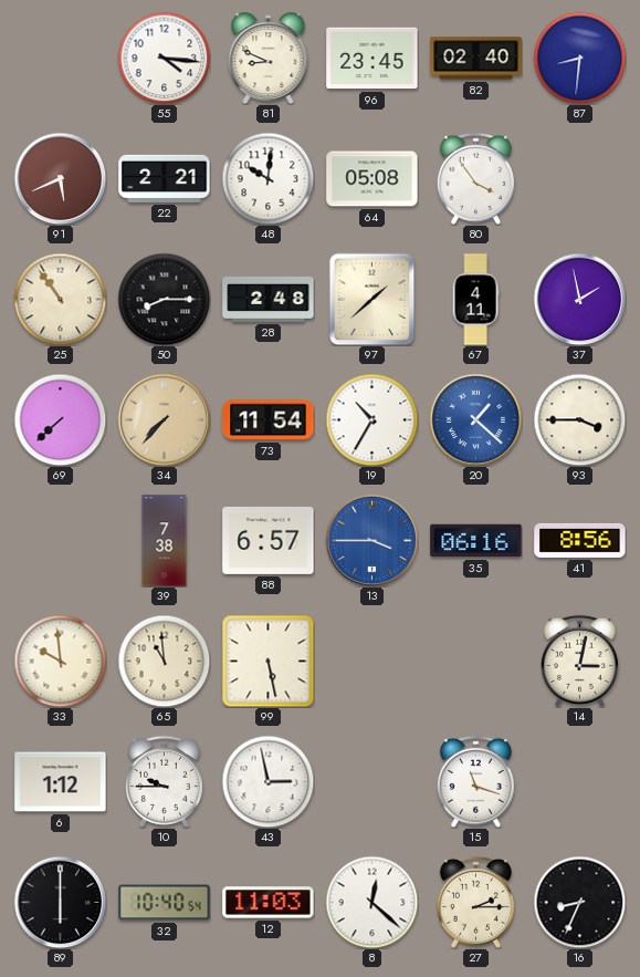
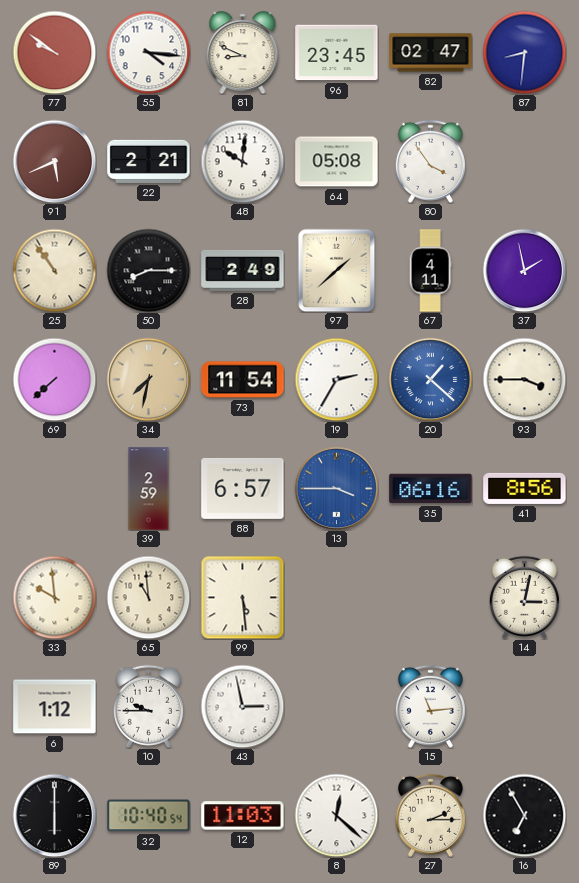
77: none -> 9:51 (54, 52)
82: 02:40 -> 02:47 (431, 53)
28: 2:48 -> 2:49 (243, 270)
34: 7:37 -> 7:32 (148, 379)
19: 10:35 -> 2:35 (336, 379)
39: 7:38 -> 2:59 (149, 489)
99: 5:28 -> 5:29 (242, 597)
15: 11:18 -> 11:14 (430, 706)
16: 8:34 -> 6:55 (524, 815)
